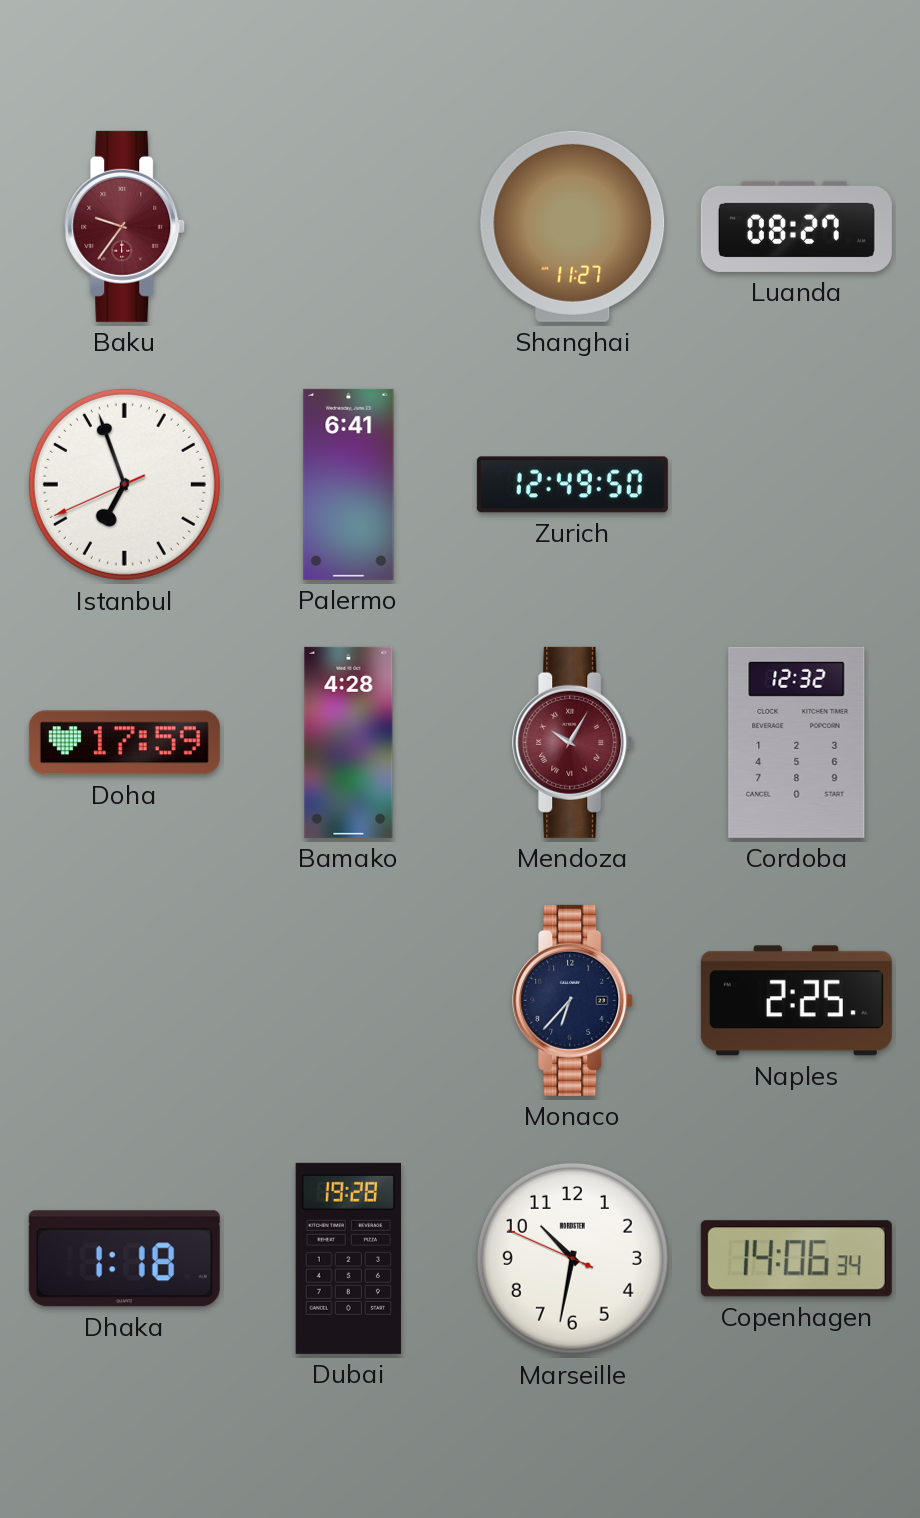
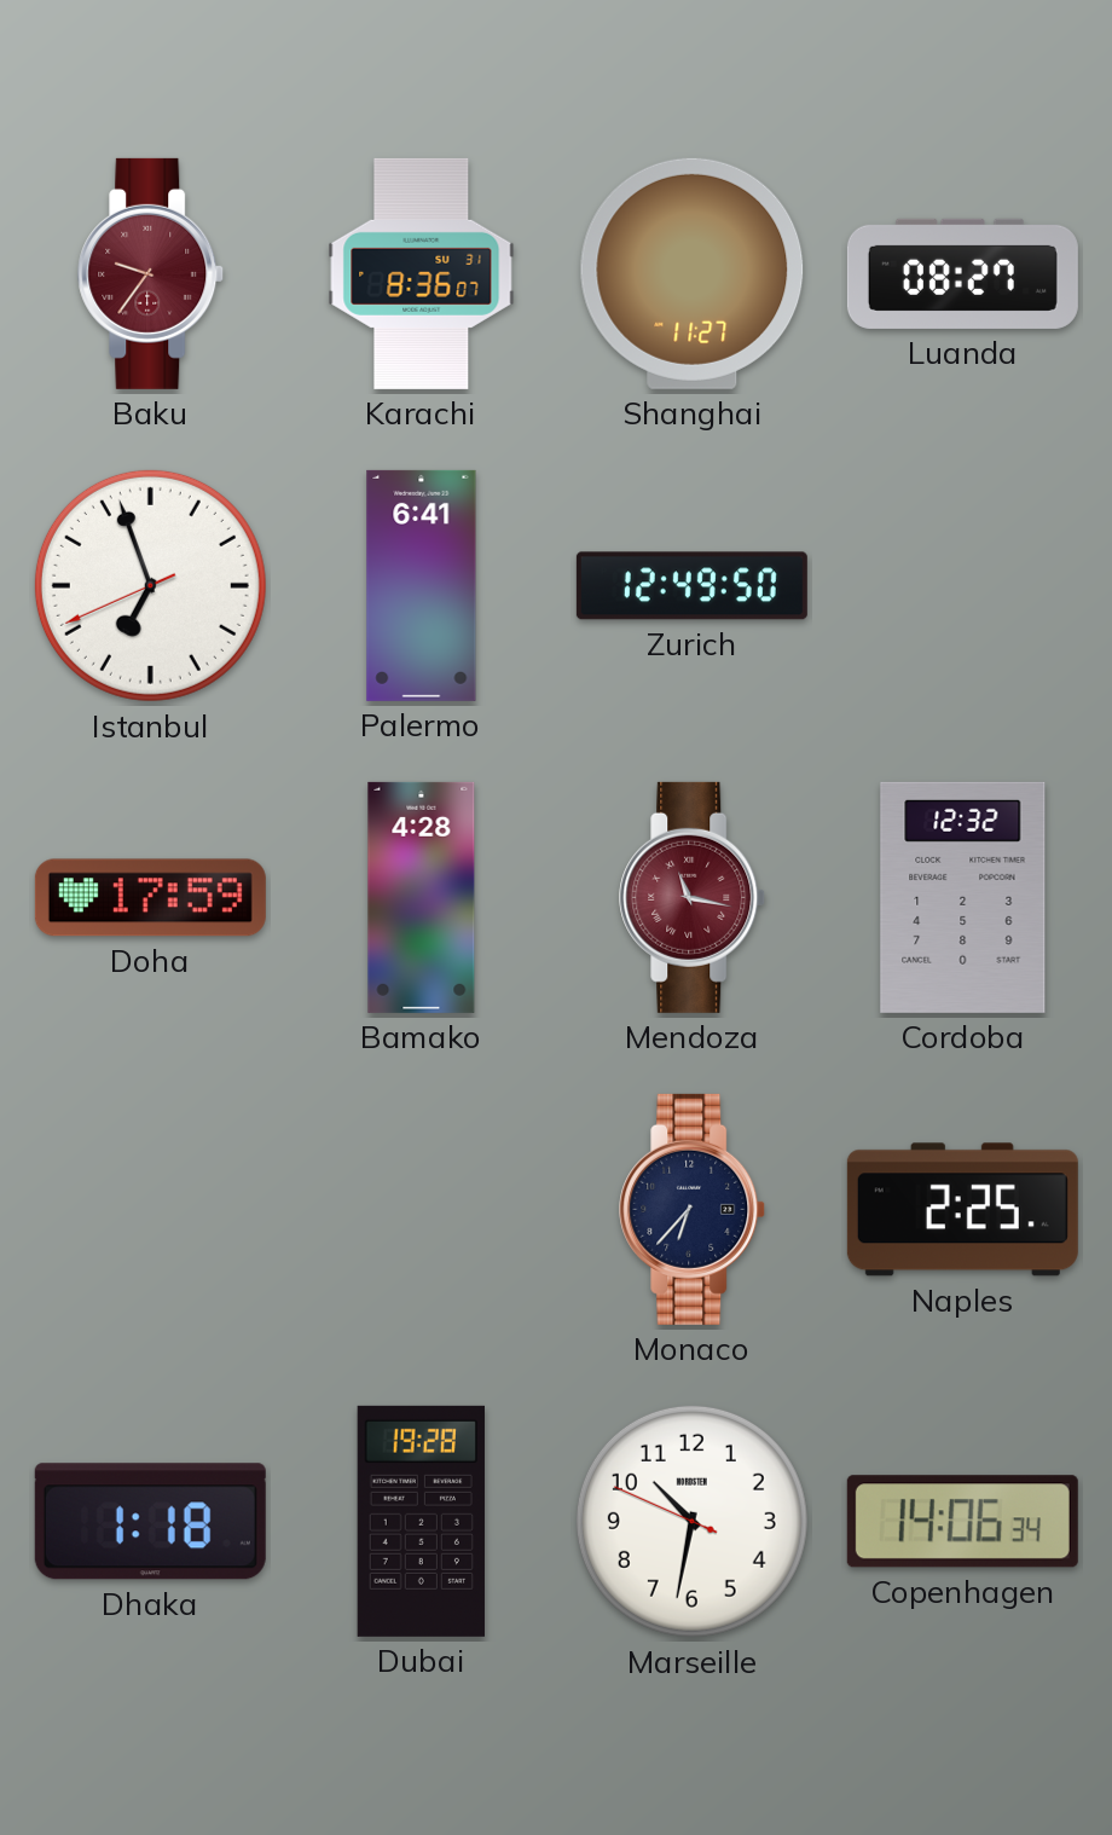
Karachi: none -> 8:36 (422, 273)
Mendoza: 10:05 -> 11:17 (693, 897)
